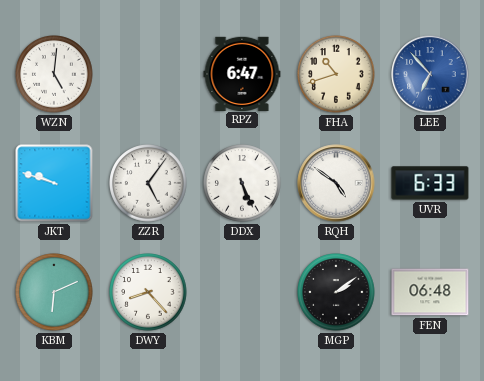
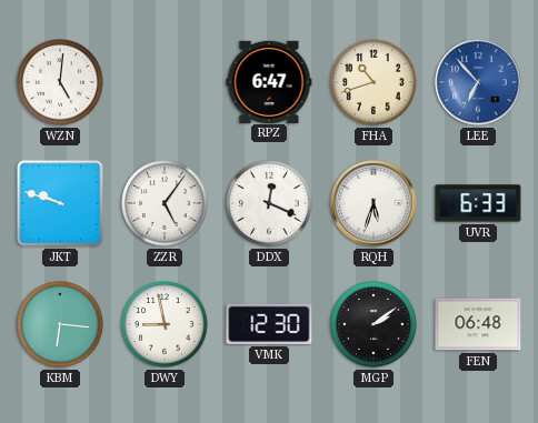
DDX: 5:26 -> 12:19 (269, 203)
RQH: 4:51 -> 5:33 (373, 203)
KBM: 6:11 -> 6:16 (60, 324)
DWY: 8:23 -> 8:58 (165, 324)
VMK: none -> 12:30 (269, 324)
